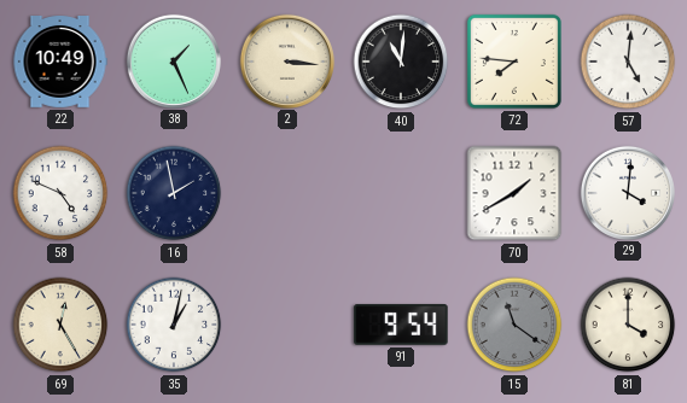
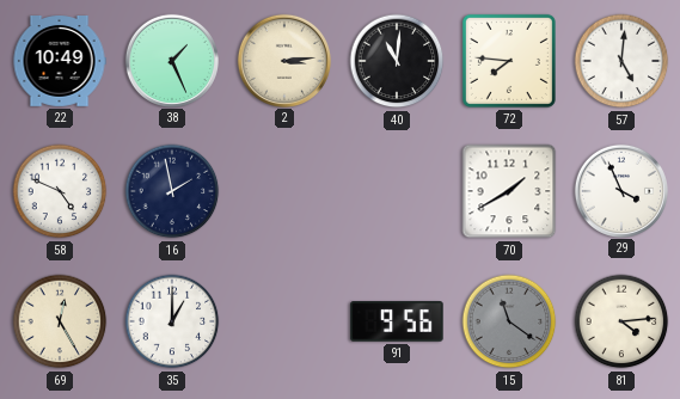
2: 3:16 -> 3:14 (283, 60)
29: 4:01 -> 3:56 (620, 190)
35: 1:02 -> 1:00 (172, 321)
91: 9:54 -> 9:56 (397, 321)
81: 4:00 -> 4:14 (621, 321)
